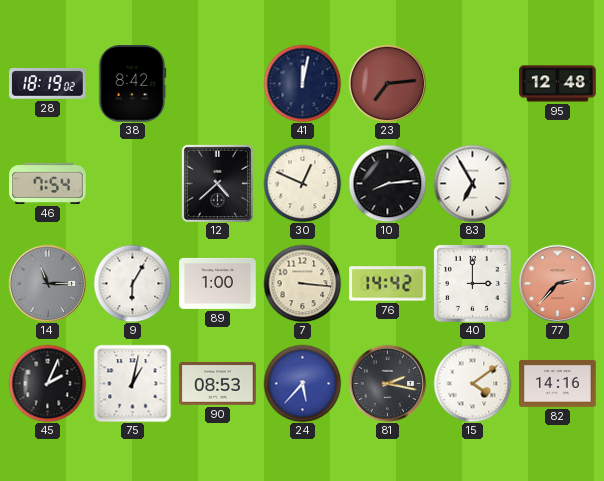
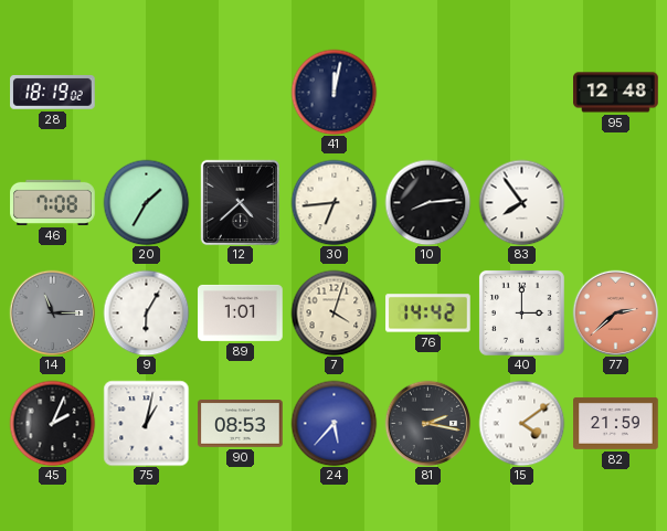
38: 8:42 -> none (132, 84)
23: 7:14 -> none (387, 83)
46: 7:54 -> 7:08 (53, 202)
20: none -> 1:35 (146, 202)
30: 12:49 -> 6:44 (333, 202)
83: 6:55 -> 7:54 (521, 202)
89: 1:00 -> 1:01 (241, 312)
7: 3:16 -> 4:03 (333, 312)
77: 2:37 -> 2:38 (615, 312)
82: 14:16 -> 21:59 (616, 423)
